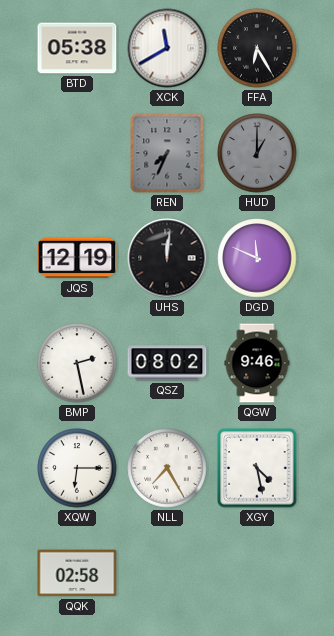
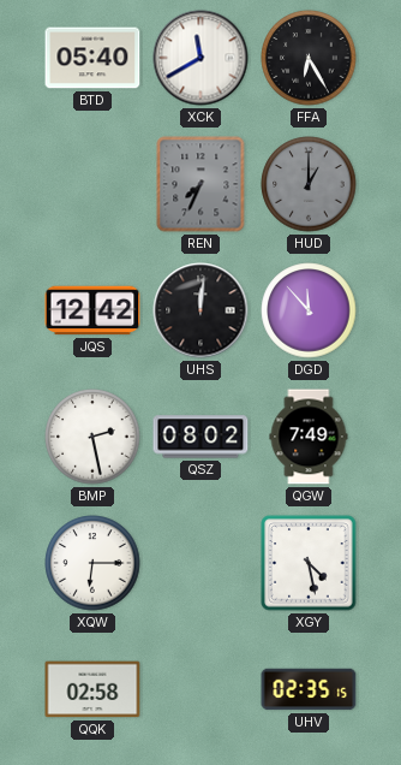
BTD: 05:38 -> 05:40 (92, 58)
JQS: 12:19 -> 12:42 (92, 310)
DGD: 11:49 -> 11:53 (309, 310)
QGW: 9:46 -> 7:49 (309, 437)
NLL: 7:25 -> none (167, 468)
UHV: none -> 02:35 (309, 689)
